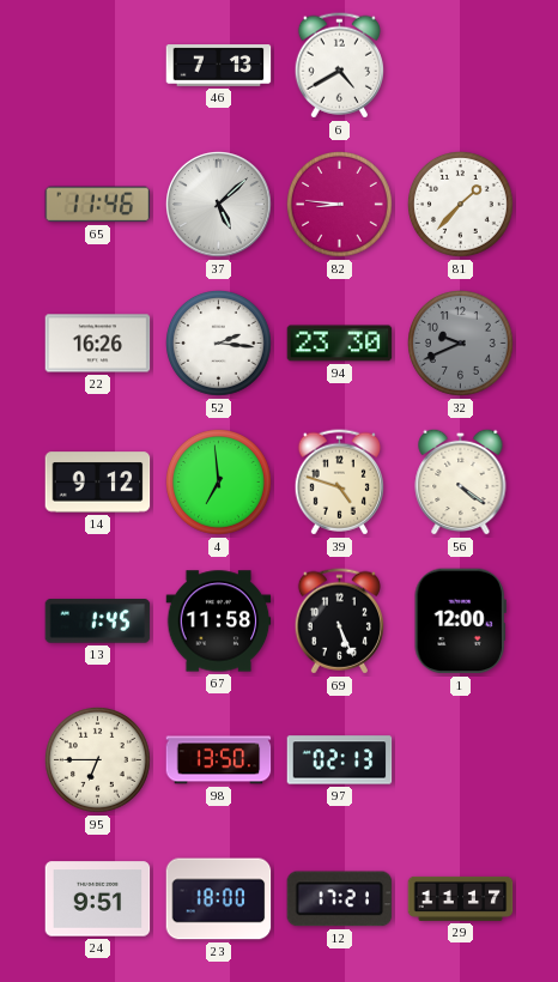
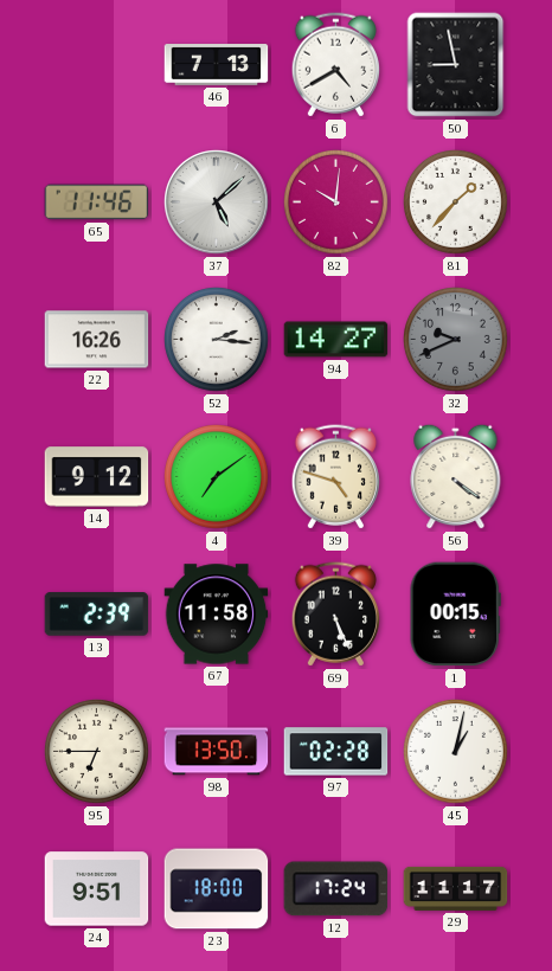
50: none -> 8:58 (456, 65)
82: 8:46 -> 10:01 (336, 202)
94: 23:30 -> 14:27 (336, 340)
4: 6:59 -> 7:09 (217, 477)
13: 1:45 -> 2:39 (97, 615)
1: 12:00 -> 00:15 (455, 615)
97: 02:13 -> 02:28 (336, 752)
45: none -> 1:02 (456, 752)
12: 17:21 -> 17:24 (336, 889)
